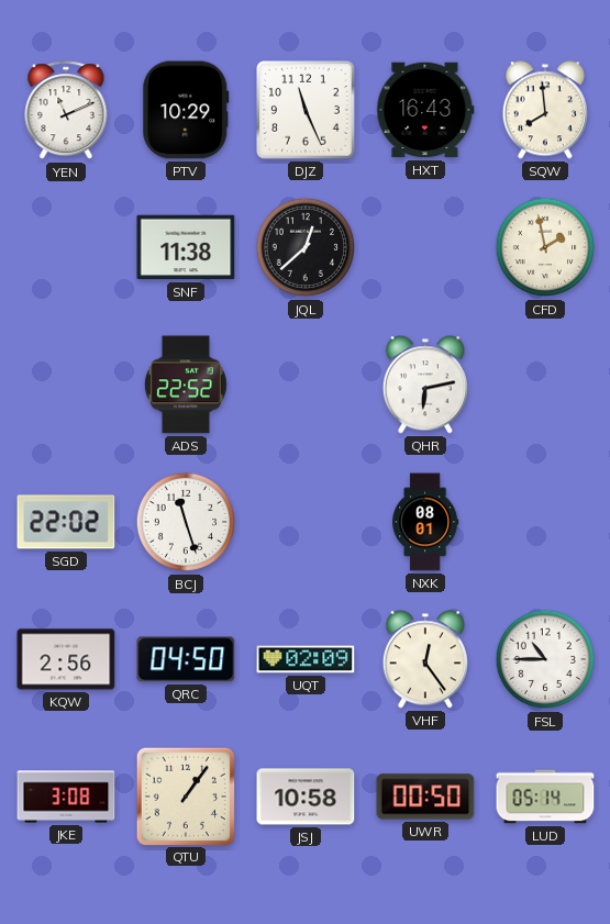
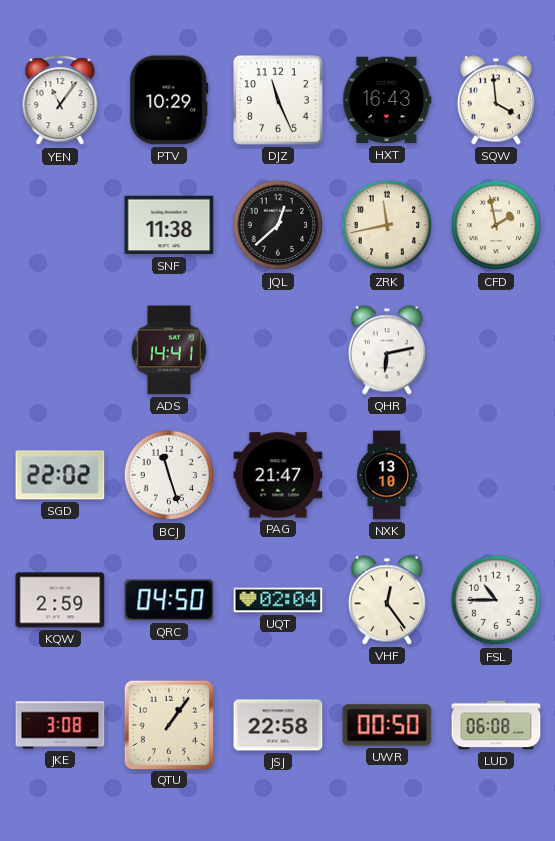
YEN: 11:11 -> 11:06 (60, 101)
SQW: 7:59 -> 3:59 (496, 100)
ZRK: none -> 11:43 (387, 225)
ADS: 22:52 -> 14:41 (169, 350)
PAG: none -> 21:47 (278, 475)
NXK: 08:01 -> 13:10 (387, 475)
KQW: 2:56 -> 2:59 (60, 600)
UQT: 02:09 -> 02:04 (278, 600)
JSJ: 10:58 -> 22:58 (278, 725)
LUD: 05:14 -> 06:08 (496, 725)
